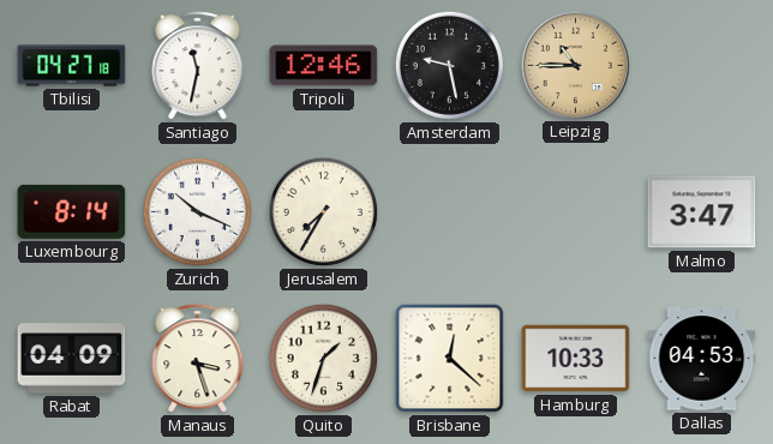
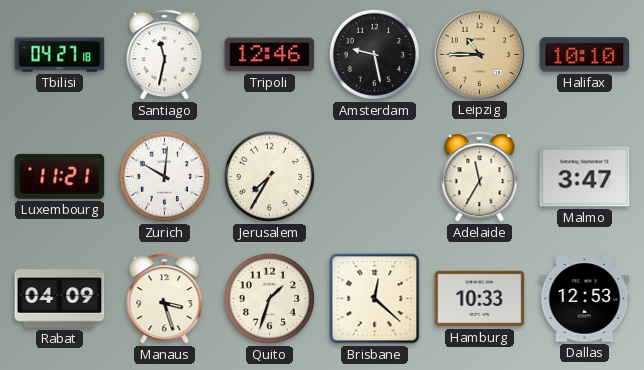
Halifax: none -> 10:10 (585, 55)
Luxembourg: 8:14 -> 11:21 (60, 176)
Zurich: 10:19 -> 10:01 (164, 176)
Adelaide: none -> 11:35 (480, 177)
Dallas: 04:53 -> 12:53 (585, 299)
